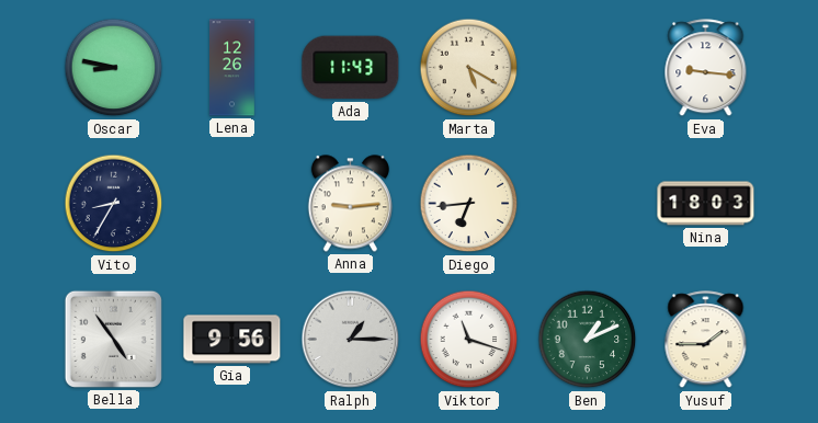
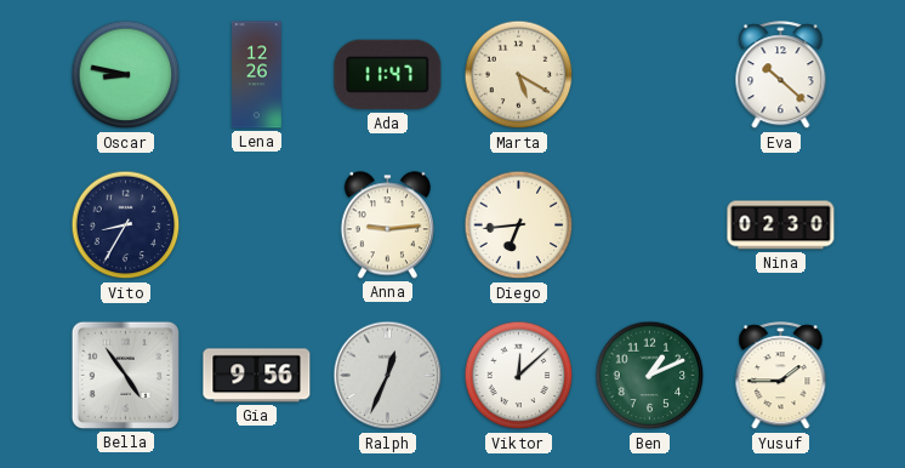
Ada: 11:43 -> 11:47 (388, 75)
Eva: 9:16 -> 10:22 (781, 75)
Nina: 18:03 -> 02:30 (781, 226)
Ralph: 1:15 -> 12:34 (388, 376)
Viktor: 11:18 -> 12:08 (519, 376)
